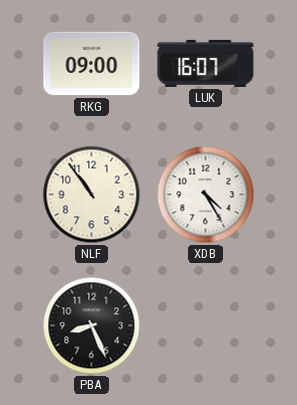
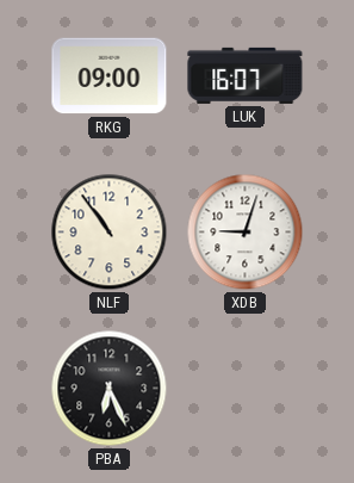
XDB: 4:25 -> 9:03 (246, 233)
PBA: 8:26 -> 6:26 (110, 389)
